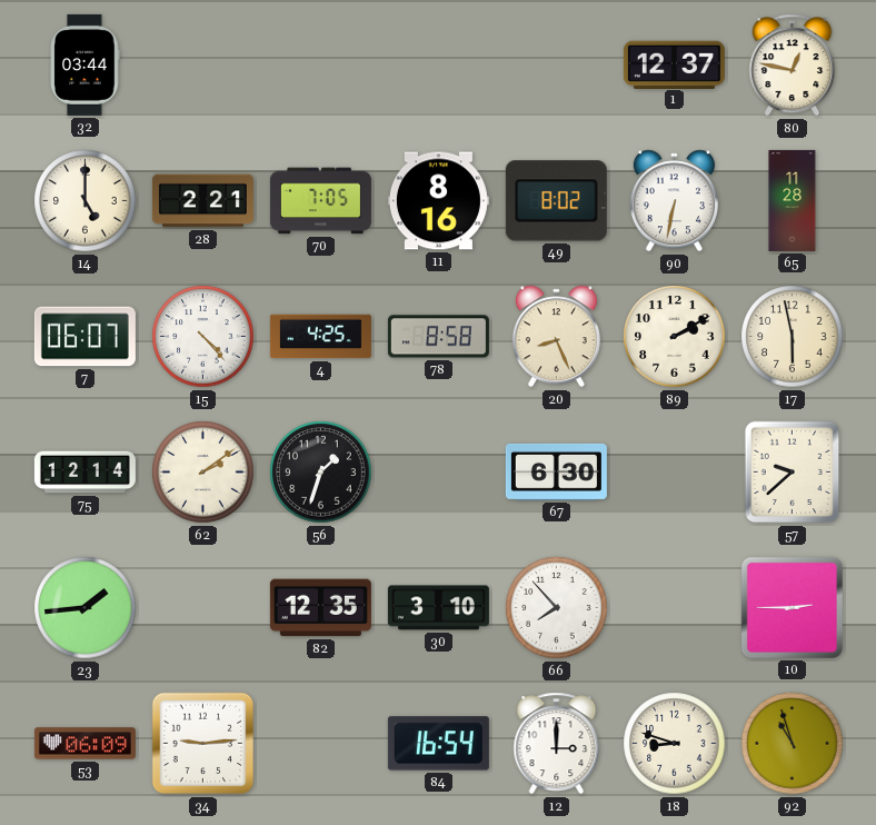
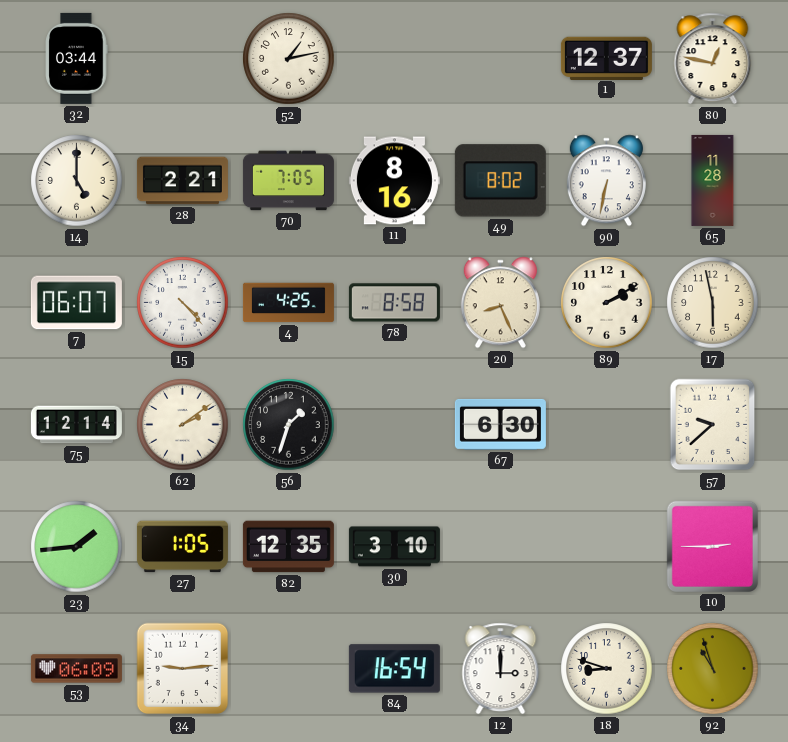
52: none -> 1:13 (289, 59)
27: none -> 1:05 (182, 547)
66: 7:53 -> none (557, 608)
